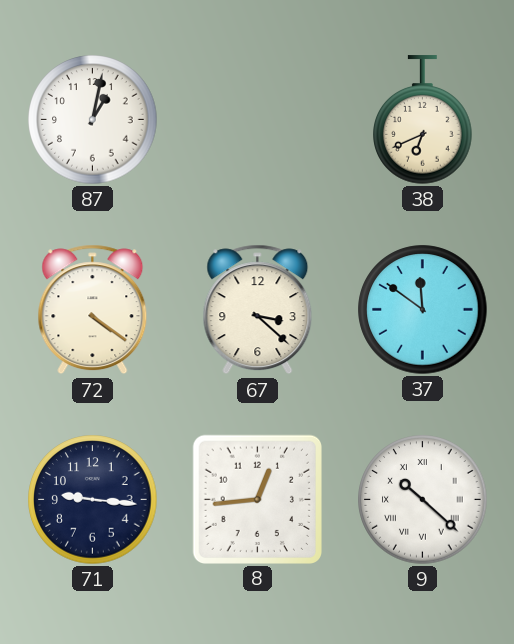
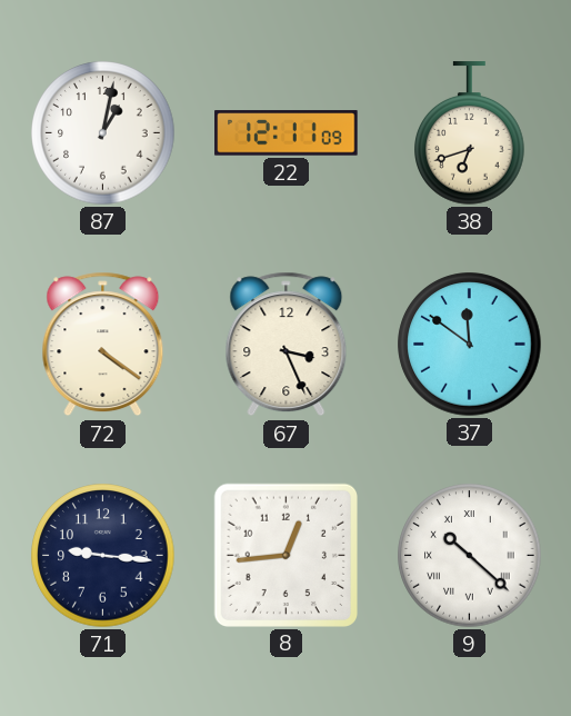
22: none -> 12:11 (287, 133)
38: 6:41 -> 6:42 (470, 133)
67: 3:22 -> 3:26 (287, 345)
